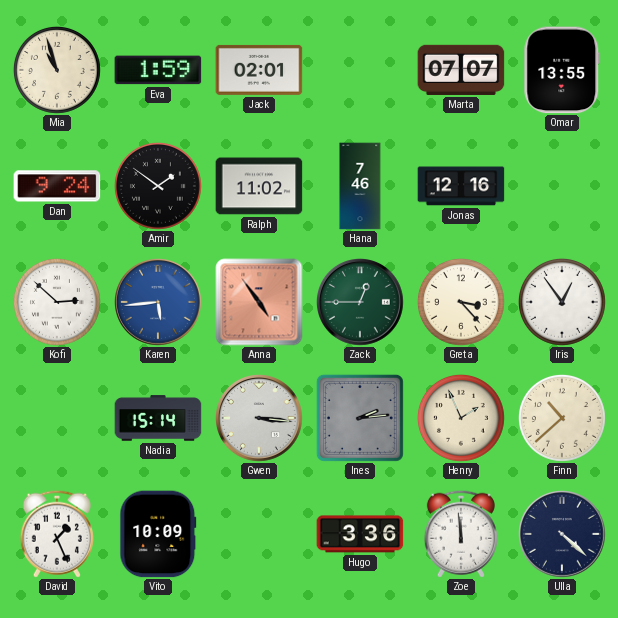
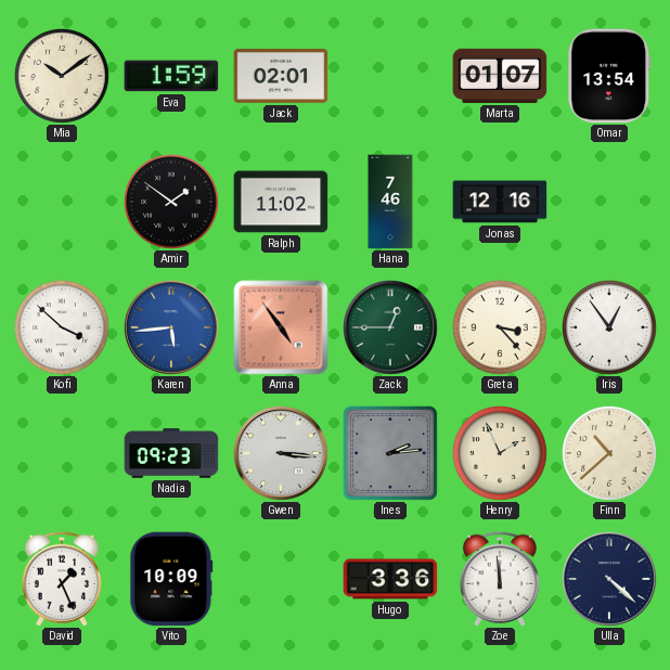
Mia: 10:57 -> 10:09 (62, 76)
Marta: 07:07 -> 01:07 (500, 76)
Omar: 13:55 -> 13:54 (609, 76)
Dan: 9:24 -> none (57, 186)
Kofi: 2:52 -> 3:52 (62, 327)
Nadia: 15:14 -> 09:23 (171, 453)
